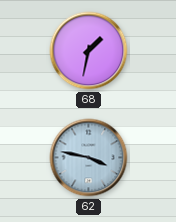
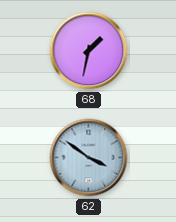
62: 3:47 -> 3:51 (89, 158)
